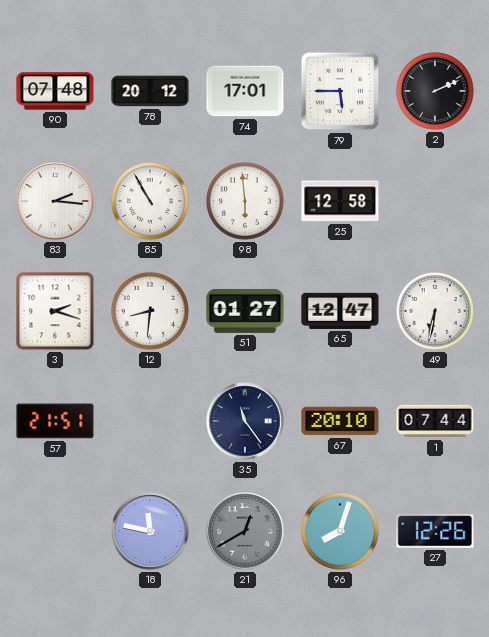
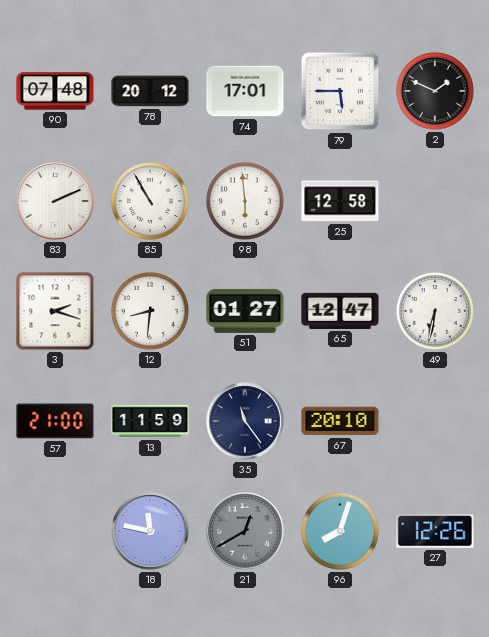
2: 2:11 -> 1:49 (435, 91)
83: 2:16 -> 2:11 (55, 201)
57: 21:51 -> 21:00 (55, 421)
13: none -> 11:59 (150, 421)
1: 07:44 -> none (435, 421)
